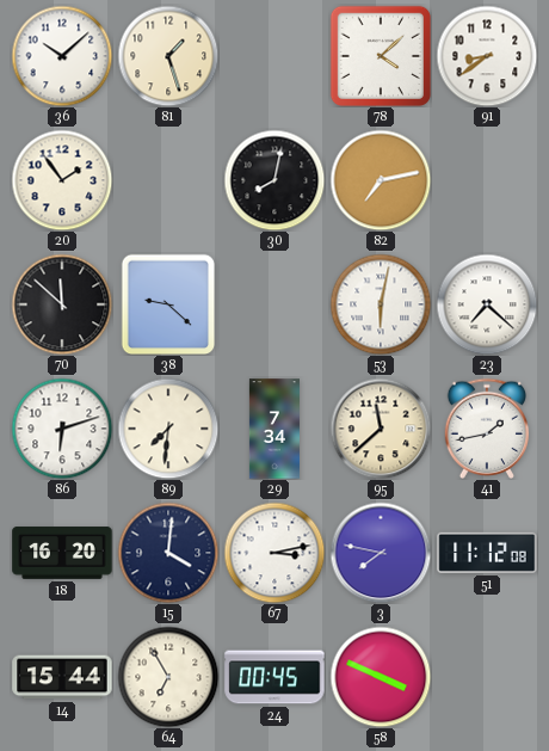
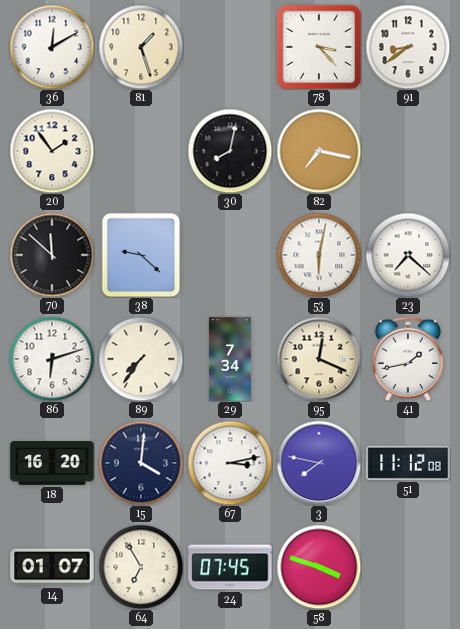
36: 10:08 -> 12:10 (52, 47)
78: 4:08 -> 3:23 (319, 47)
82: 7:13 -> 7:17 (319, 151)
89: 7:31 -> 7:36 (141, 359)
95: 11:38 -> 12:19 (319, 359)
14: 15:44 -> 01:07 (52, 567)
24: 00:45 -> 07:45 (230, 567)
58: 3:49 -> 3:48 (319, 567)
